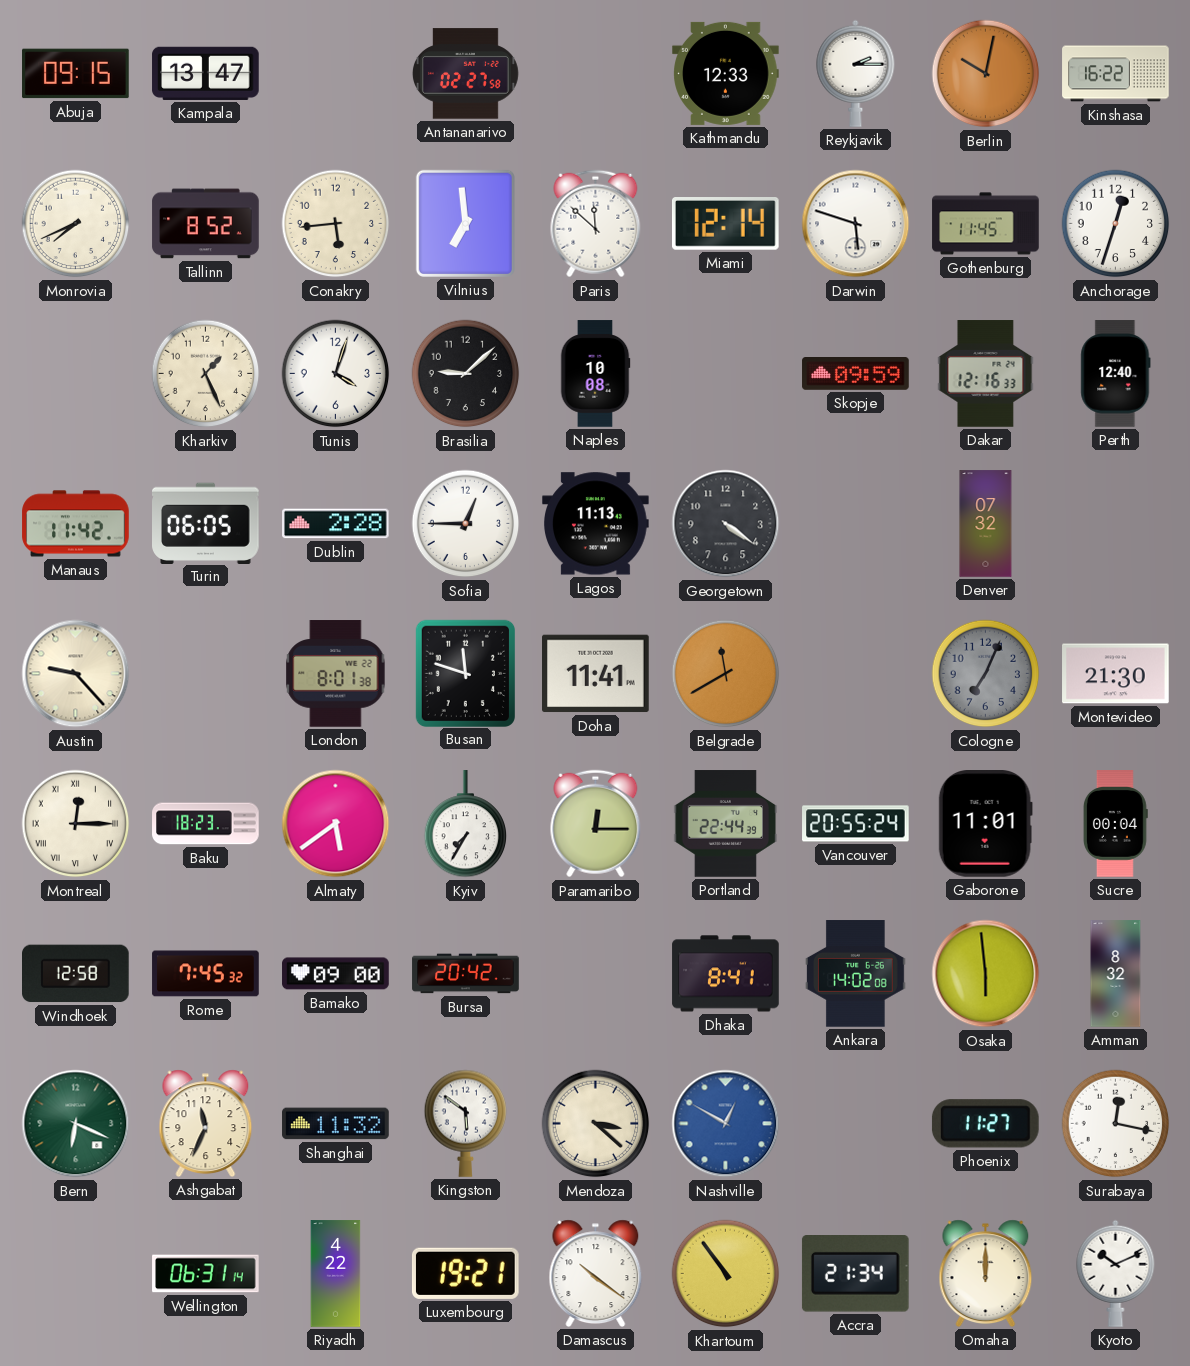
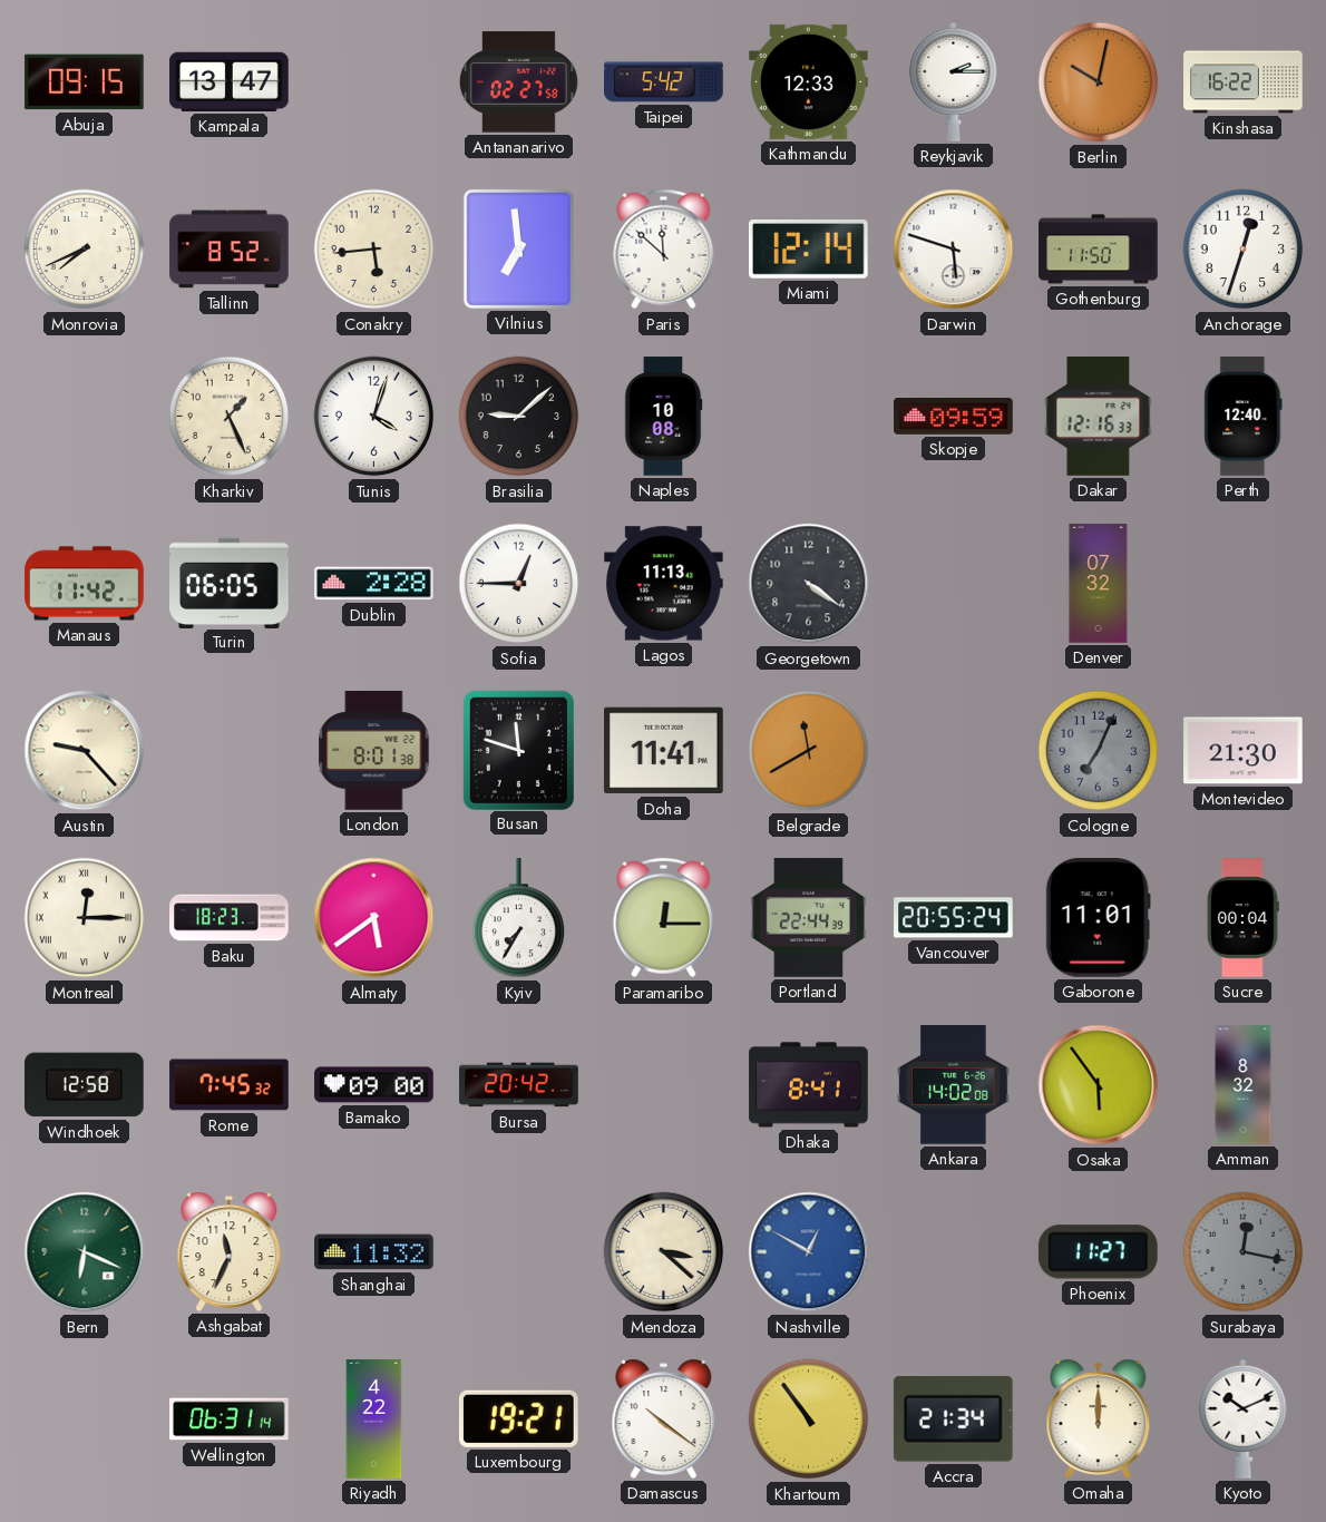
Taipei: none -> 5:42 (664, 82)
Gothenburg: 11:45 -> 11:50 (1099, 250)
Osaka: 5:59 -> 5:54 (1099, 1085)
Kingston: 5:51 -> none (466, 1123)
Surabaya dial: white -> grey (1244, 1252)
